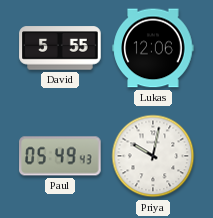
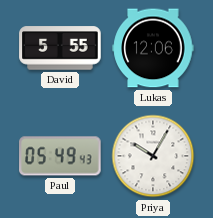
Priya: 10:02 -> 10:05 (153, 156)
